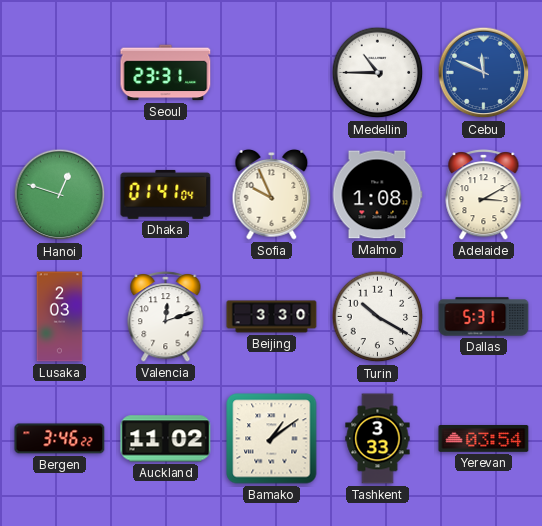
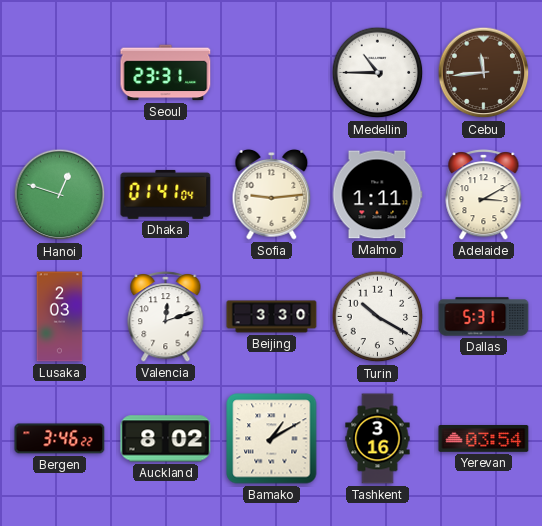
Cebu: 11:49 -> 11:44 (484, 73)
Cebu dial: blue -> brown (484, 73)
Sofia: 9:56 -> 9:14 (272, 194)
Malmo: 1:08 -> 1:11 (377, 195)
Auckland: 11:02 -> 8:02 (166, 439)
Bamako: 1:09 -> 1:10 (272, 439)
Tashkent: 3:33 -> 3:16 (378, 439)
